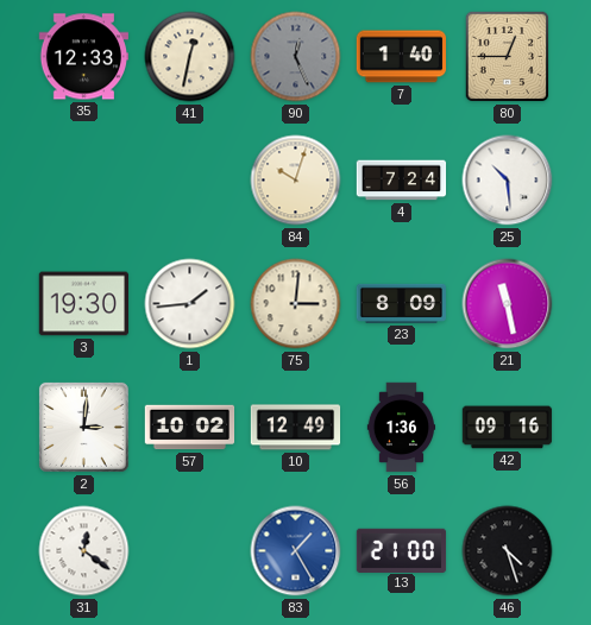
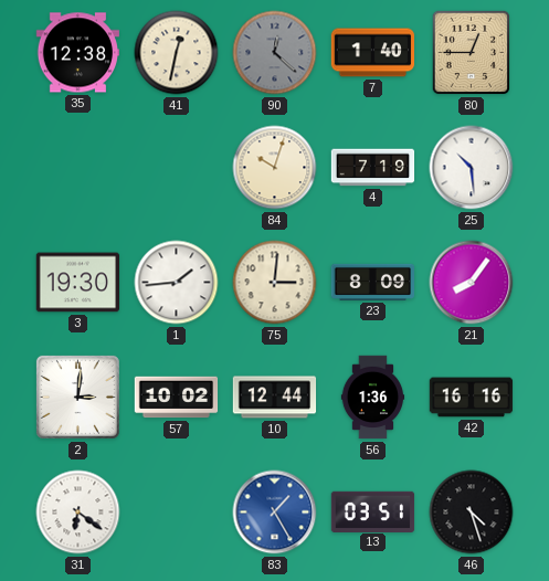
35: 12:33 -> 12:38 (78, 53)
90: 12:26 -> 12:22 (275, 53)
4: 7:24 -> 7:19 (373, 168)
21: 11:28 -> 8:06 (472, 283)
10: 12:49 -> 12:44 (275, 398)
42: 09:16 -> 16:16 (472, 398)
31: 12:21 -> 6:21 (78, 513)
13: 21:00 -> 03:51 (373, 511)
